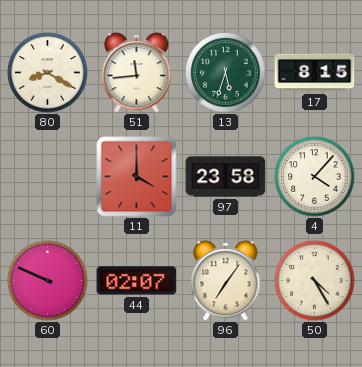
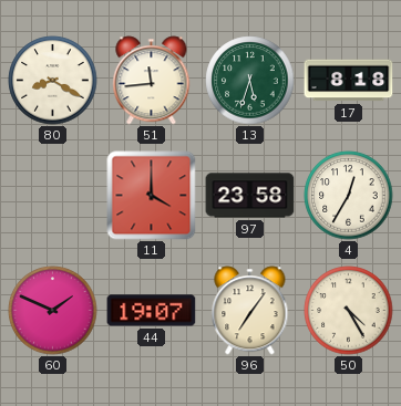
17: 8:15 -> 8:18 (349, 81)
4: 4:07 -> 12:35 (349, 196)
60: 9:49 -> 1:49 (53, 311)
44: 02:07 -> 19:07 (152, 311)
